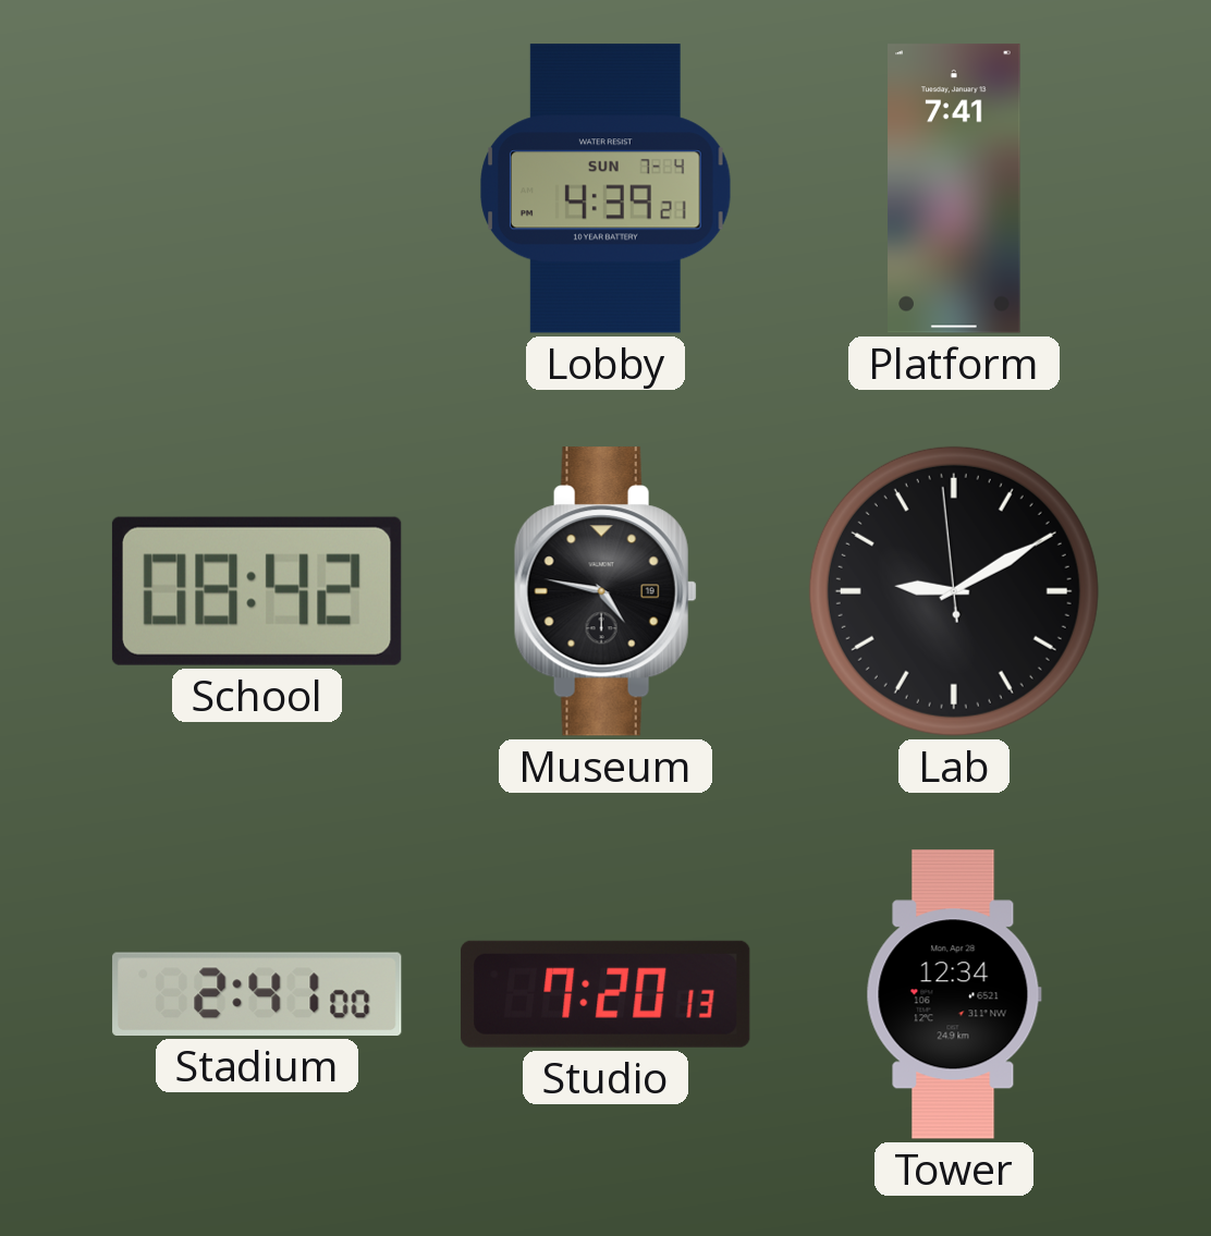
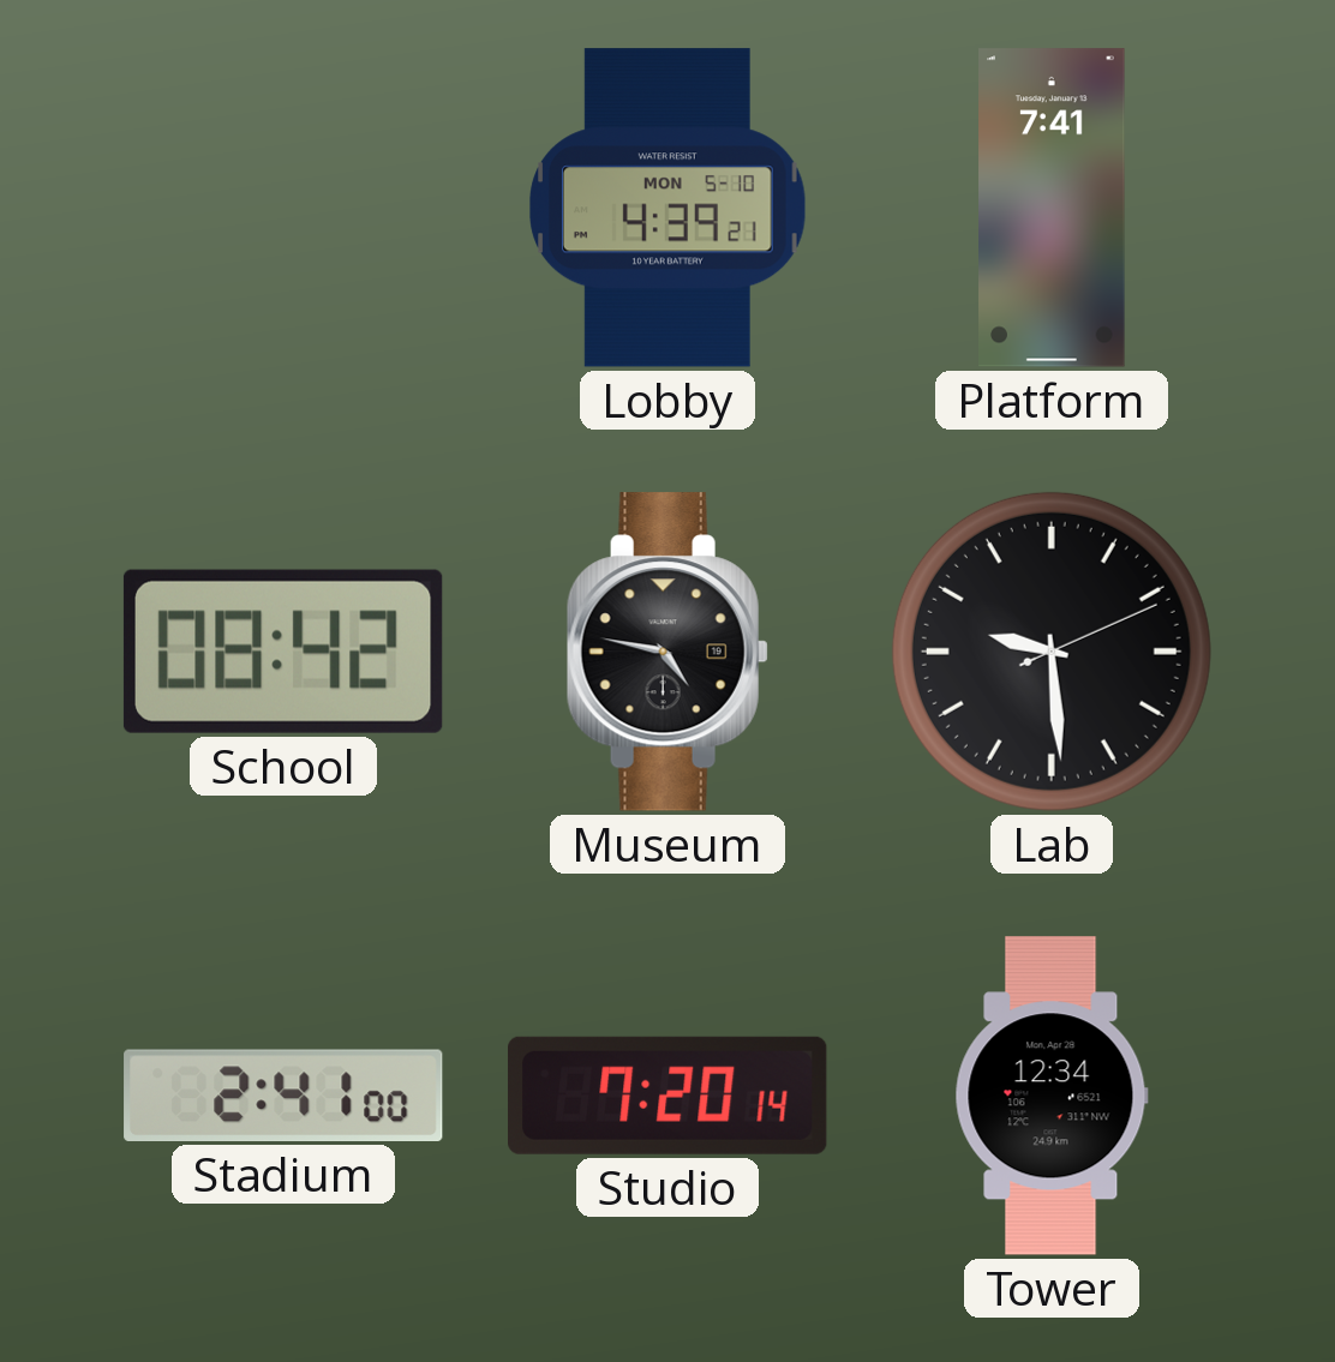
Lobby date: SUN 7-4 -> MON 5-10 (667, 208)
Lab: 9:09 -> 9:29 (1052, 652)
Studio: 7:20:13 -> 7:20:14 (667, 1096)
